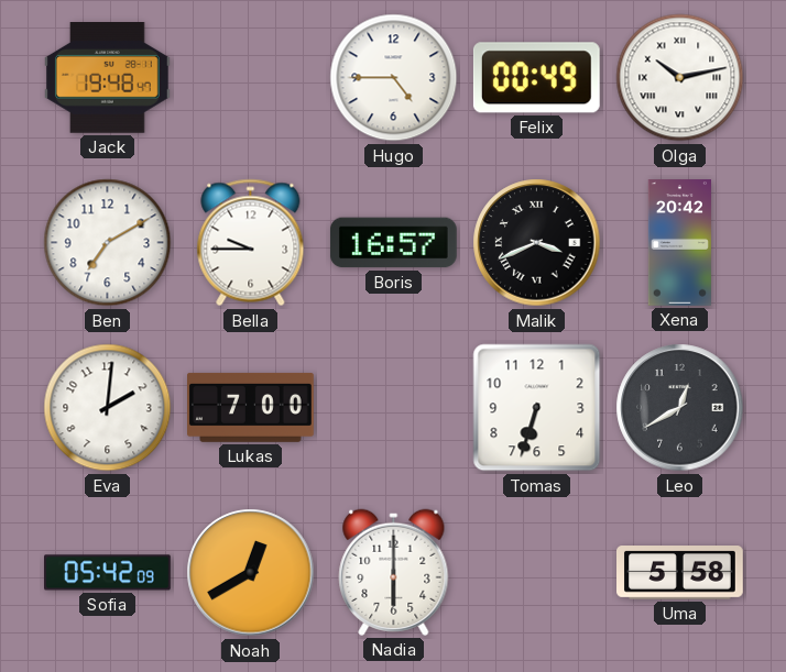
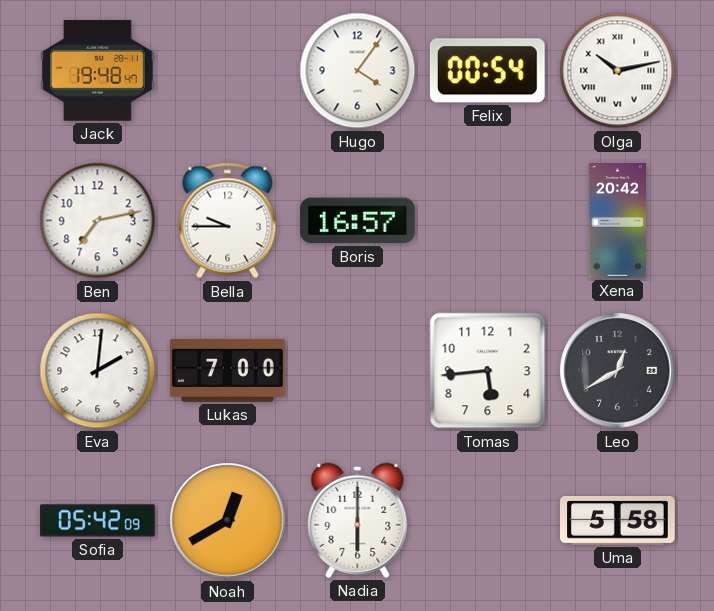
Hugo: 4:45 -> 4:06 (358, 71)
Felix: 00:49 -> 00:54 (487, 71)
Ben: 7:10 -> 7:13 (98, 221)
Malik: 3:41 -> none (537, 243)
Tomas: 6:33 -> 5:44 (488, 371)
